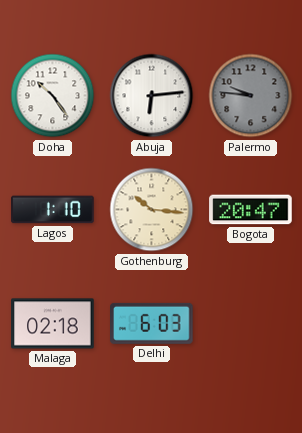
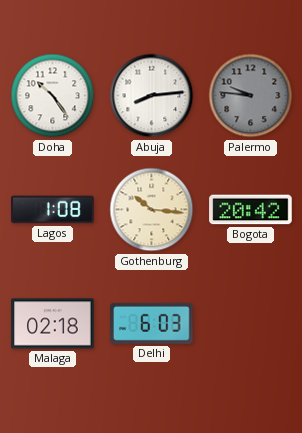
Abuja: 6:14 -> 8:14 (152, 96)
Lagos: 1:10 -> 1:08 (53, 210)
Bogota: 20:47 -> 20:42 (251, 210)
